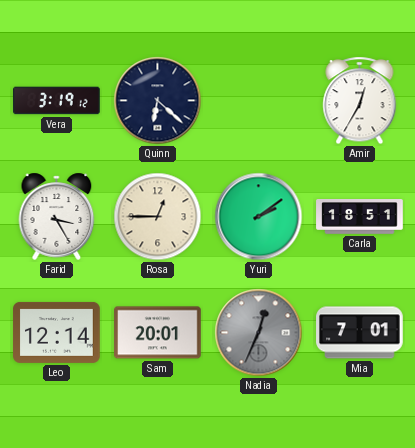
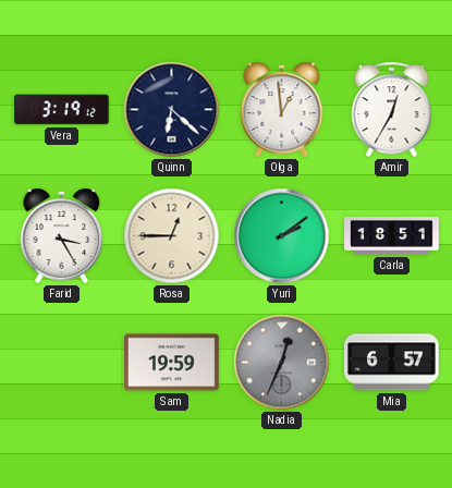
Olga: none -> 12:59 (282, 109)
Leo: 12:14 -> none (57, 332)
Sam: 20:01 -> 19:59 (172, 363)
Mia: 7:01 -> 6:57 (392, 363)
